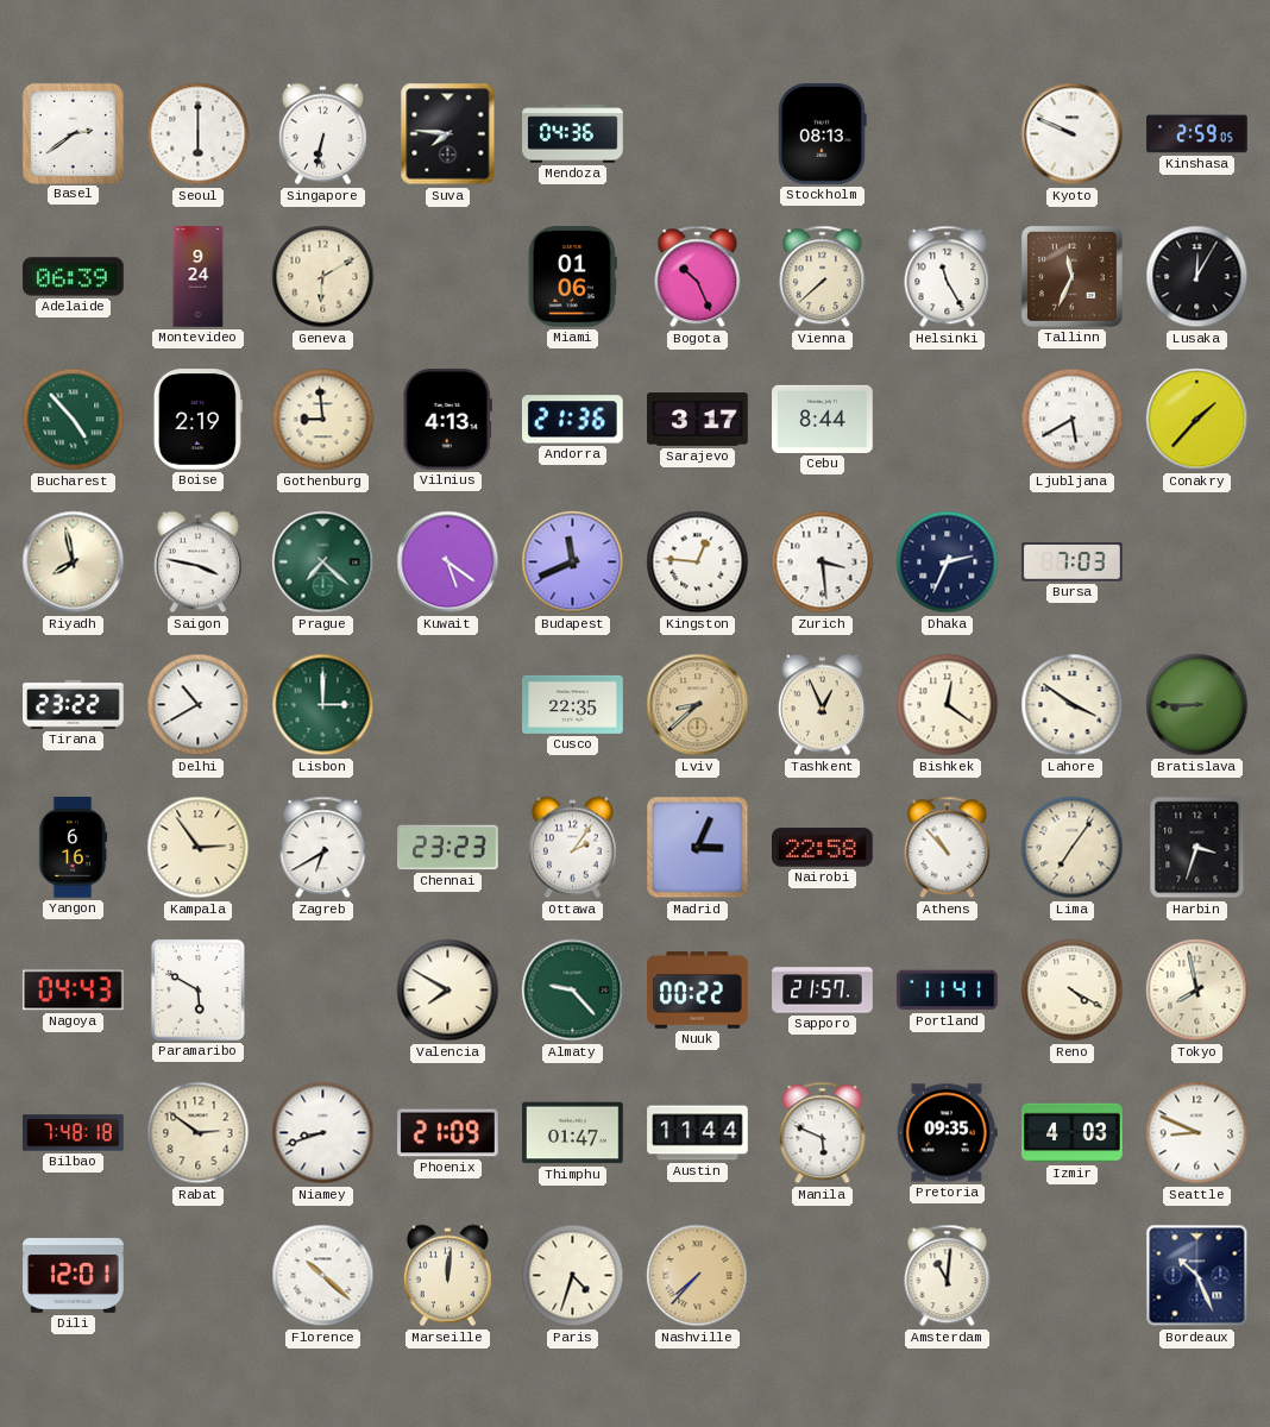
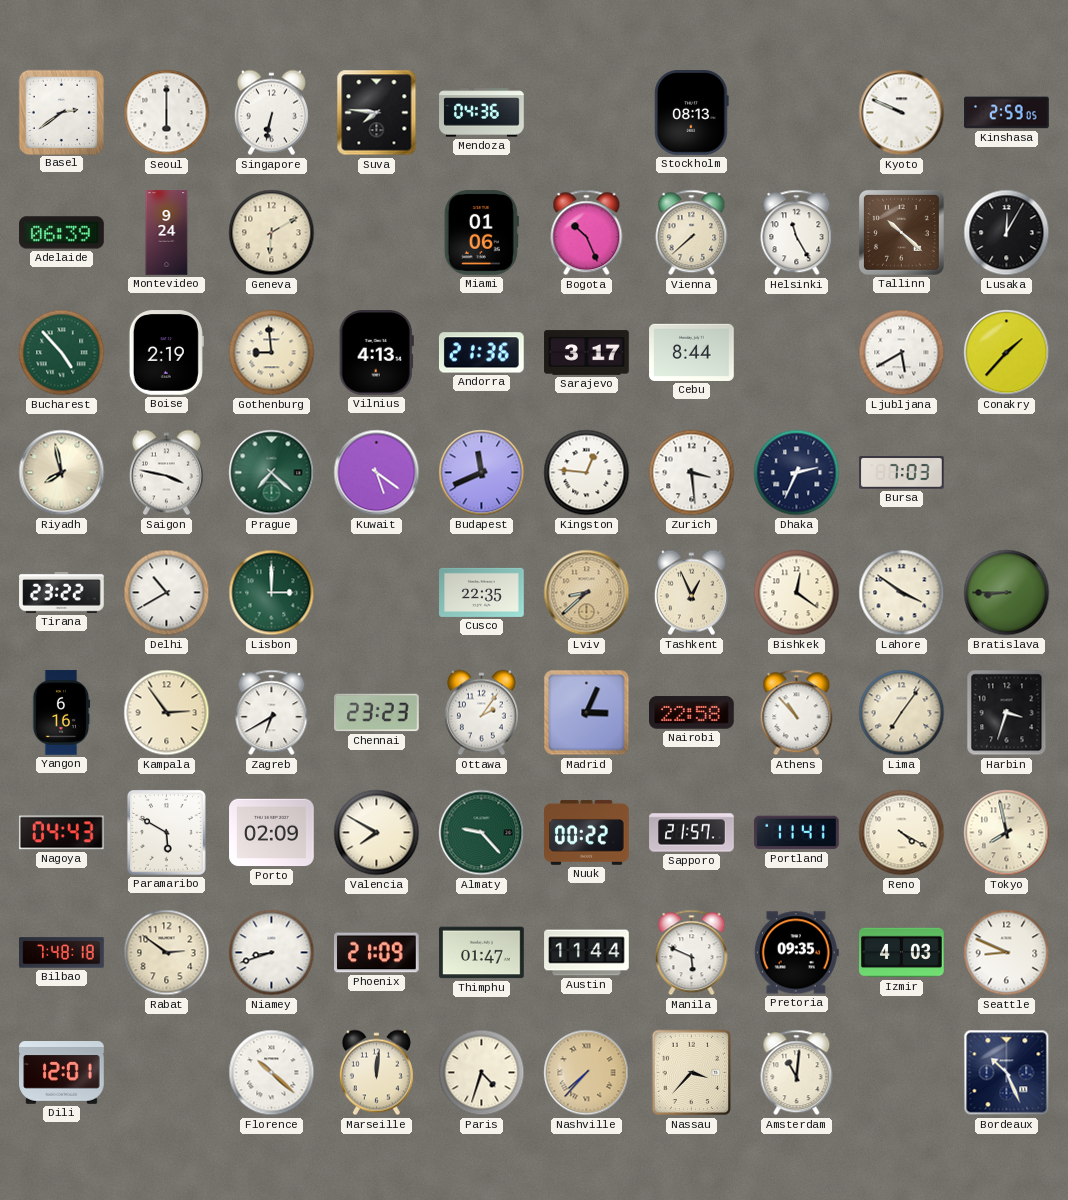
Tallinn: 11:34 -> 10:22 (901, 232)
Porto: none -> 02:09 (272, 833)
Nassau: none -> 3:37 (692, 1073)
